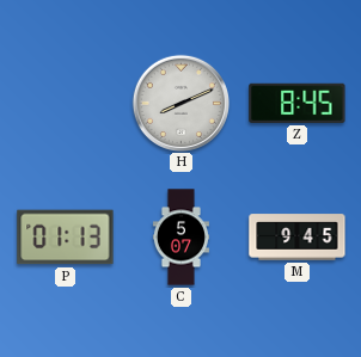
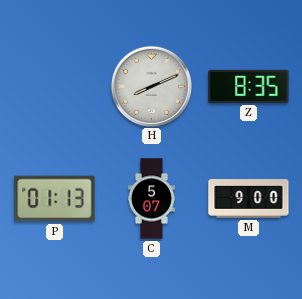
Z: 8:45 -> 8:35 (249, 86)
M: 9:45 -> 9:00 (249, 199)
